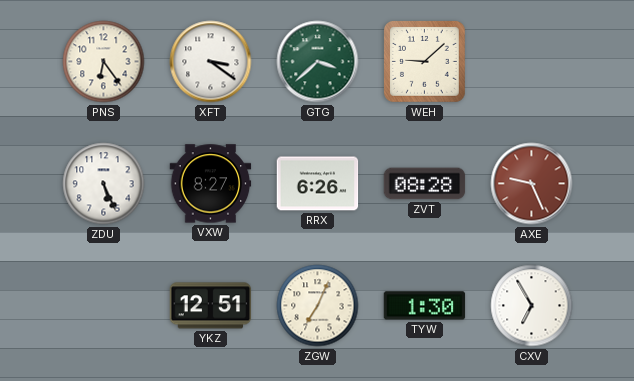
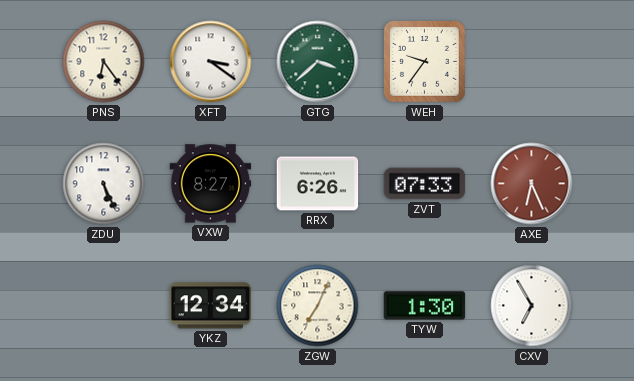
WEH: 9:08 -> 9:36 (425, 62)
ZVT: 08:28 -> 07:33 (425, 184)
AXE: 9:26 -> 6:26 (532, 184)
YKZ: 12:51 -> 12:34 (211, 306)
